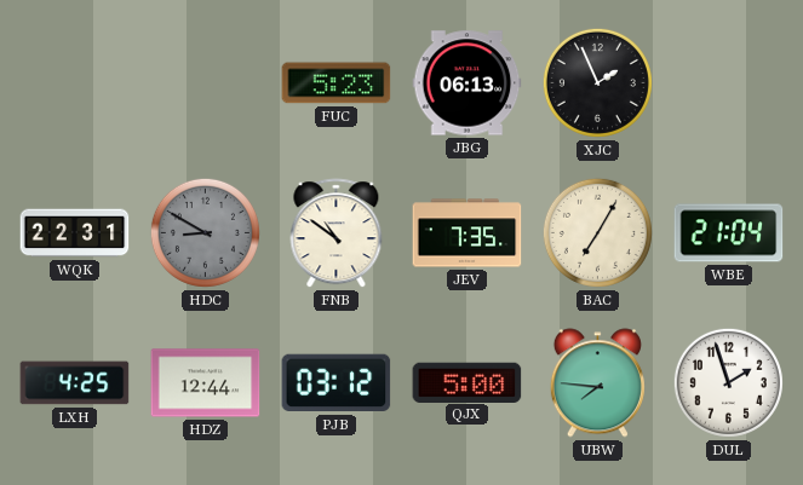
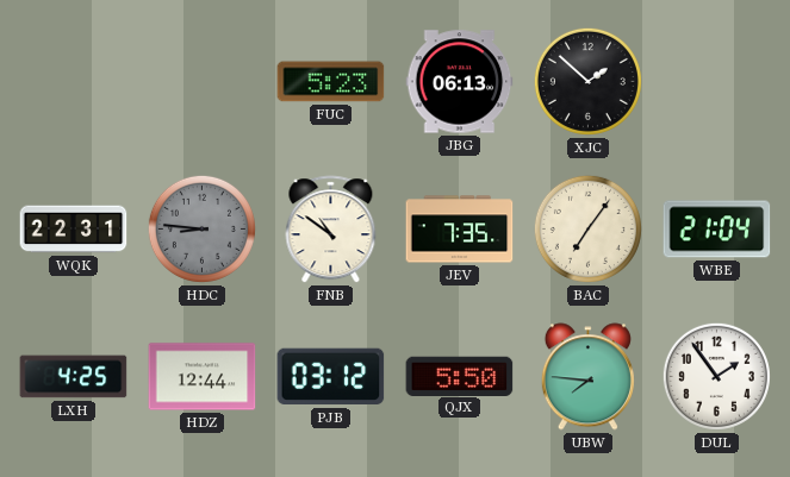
XJC: 1:56 -> 1:52 (587, 81)
HDC: 8:50 -> 8:46 (201, 228)
BAC: 7:05 -> 7:06 (587, 228)
QJX: 5:00 -> 5:50 (460, 376)
DUL: 1:57 -> 1:54 (716, 376)
